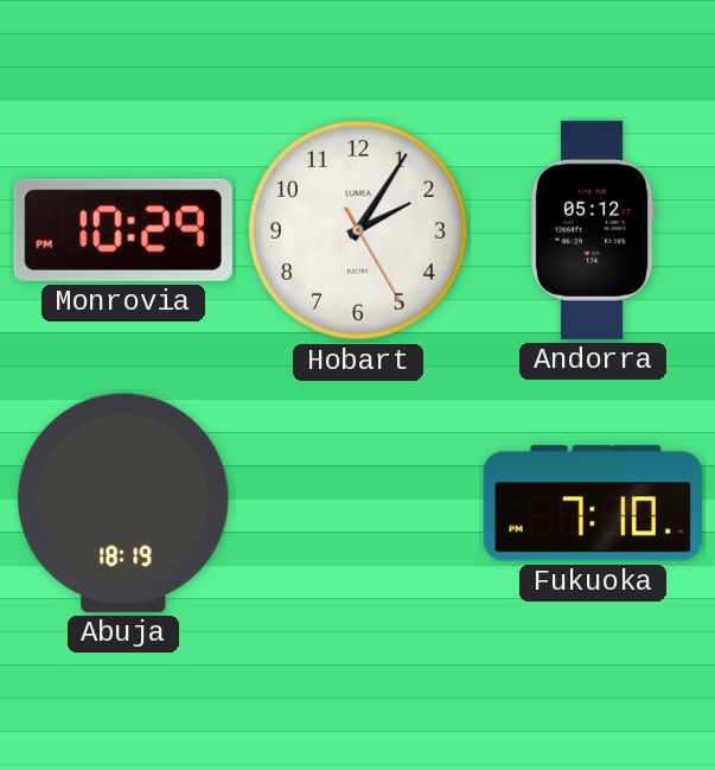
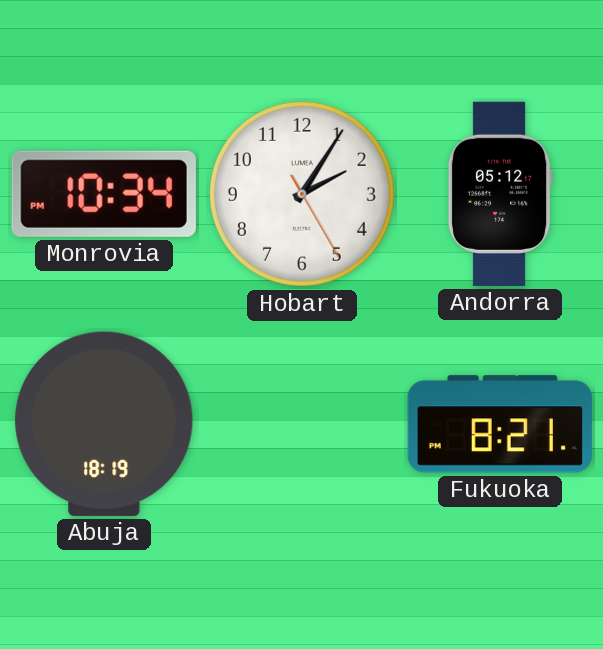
Monrovia: 10:29 -> 10:34 (104, 194)
Fukuoka: 7:10 -> 8:21 (500, 424)
